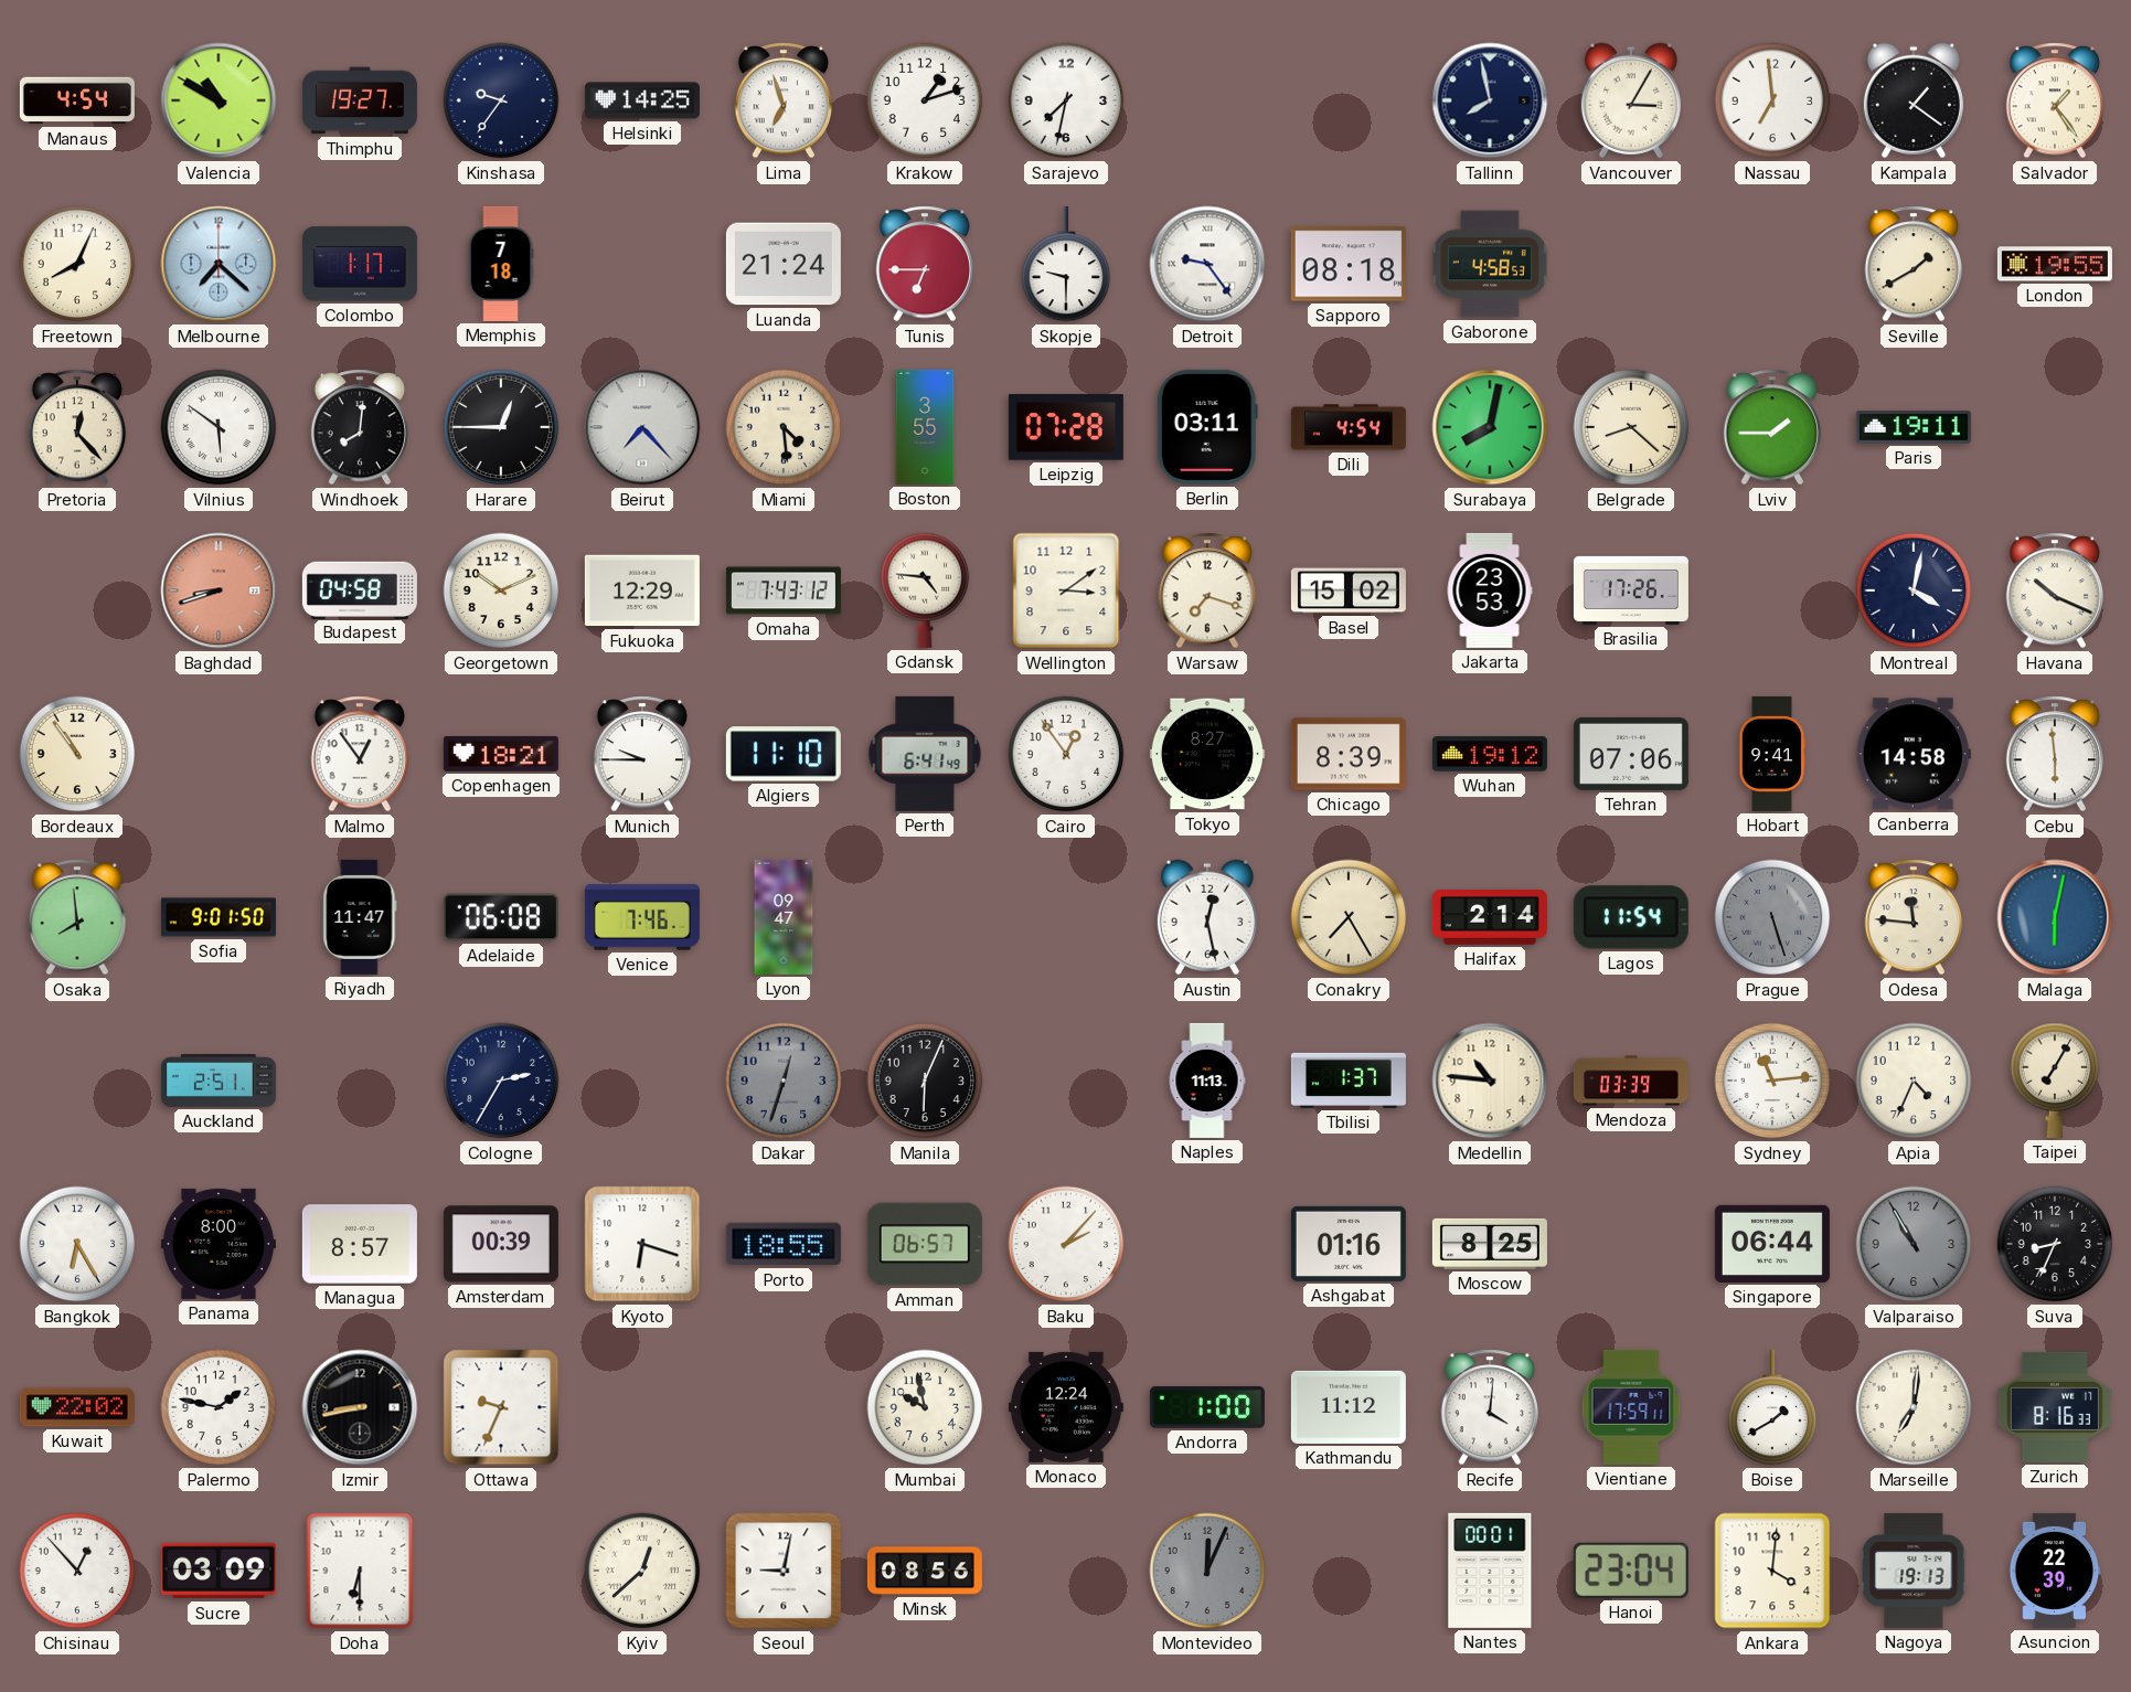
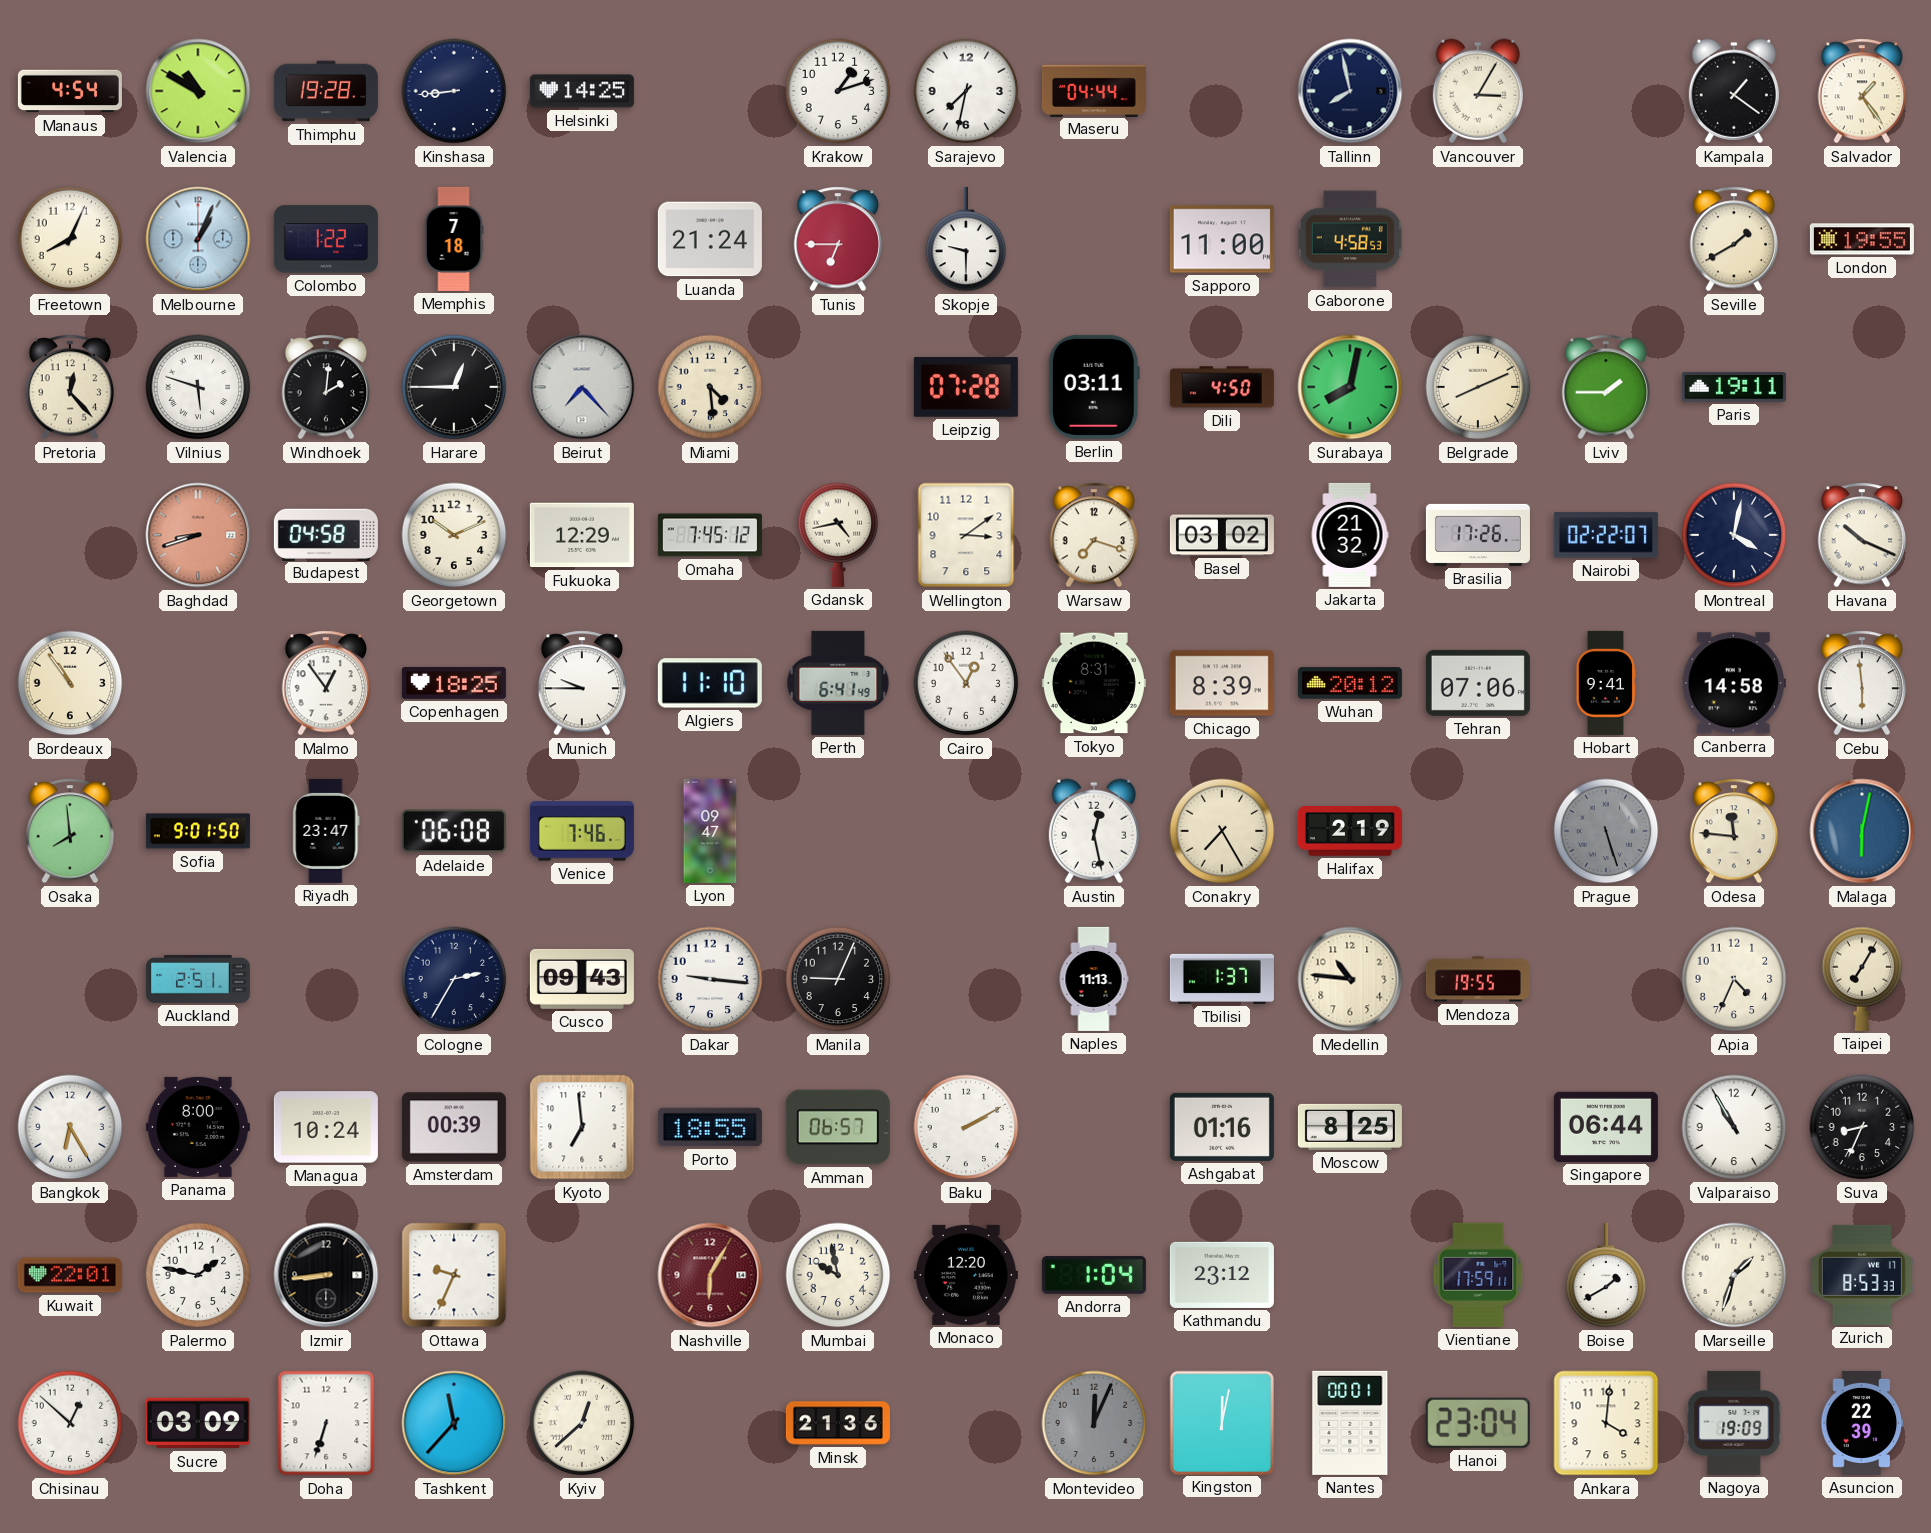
Thimphu: 19:27 -> 19:28 (326, 91)
Kinshasa: 9:36 -> 8:44 (454, 91)
Lima: 6:57 -> none (784, 100)
Maseru: none -> 04:44 (1094, 90)
Nassau: 6:59 -> none (1772, 100)
Melbourne: 7:22 -> 1:04 (198, 239)
Colombo: 1:17 -> 1:22 (326, 239)
Detroit: 9:24 -> none (1207, 264)
Sapporo: 08:18 -> 11:00 (1222, 239)
Vilnius: 5:51 -> 5:48 (198, 387)
Windhoek: 8:01 -> 2:01 (326, 387)
Boston: 3:55 -> none (925, 427)
Dili: 4:54 -> 4:50 (1222, 387)
Belgrade: 8:22 -> 8:11 (1478, 387)
Omaha: 7:43 -> 7:45 (710, 535)
Gdansk: 4:46 -> 4:43 (838, 535)
Basel: 15:02 -> 03:02 (1222, 535)
Jakarta: 23:53 -> 21:32 (1350, 535)
Nairobi: none -> 02:22 (1606, 535)
Copenhagen: 18:21 -> 18:25 (454, 683)
Tokyo: 8:27 -> 8:31 (1094, 683)
Wuhan: 19:12 -> 20:12 (1350, 683)
Riyadh: 11:47 -> 23:47 (326, 831)
Halifax: 2:14 -> 2:19 (1350, 831)
Lagos: 11:54 -> none (1631, 917)
Cusco: none -> 09:43 (582, 979)
Dakar: 12:33 -> 9:16 (710, 979)
Dakar dial: grey -> white (710, 979)
Manila: 6:04 -> 9:04 (838, 979)
Mendoza: 03:39 -> 19:55 (1478, 979)
Sydney: 11:14 -> none (1772, 1081)
Managua: 8:57 -> 10:24 (326, 1127)
Kyoto: 6:18 -> 6:59 (582, 1127)
Baku: 2:07 -> 2:10 (966, 1127)
Valparaiso dial: grey -> white (1734, 1127)
Kuwait: 22:02 -> 22:01 (70, 1275)
Izmir: 8:43 -> 8:44 (326, 1275)
Nashville: none -> 6:05 (710, 1275)
Monaco: 12:24 -> 12:20 (966, 1275)
Andorra: 1:00 -> 1:04 (1094, 1275)
Kathmandu: 11:12 -> 23:12 (1222, 1275)
Recife: 4:01 -> none (1490, 1407)
Marseille: 7:01 -> 1:33 (1734, 1275)
Zurich: 8:16 -> 8:53 (1862, 1275)
Chisinau: 12:53 -> 12:52 (70, 1423)
Doha: 6:30 -> 6:33 (326, 1423)
Tashkent: none -> 11:37 (454, 1423)
Seoul: 9:02 -> none (784, 1571)
Minsk: 08:56 -> 21:36 (838, 1423)
Kingston: none -> 12:02 (1221, 1422)
Nagoya: 19:13 -> 19:09 (1734, 1423)
